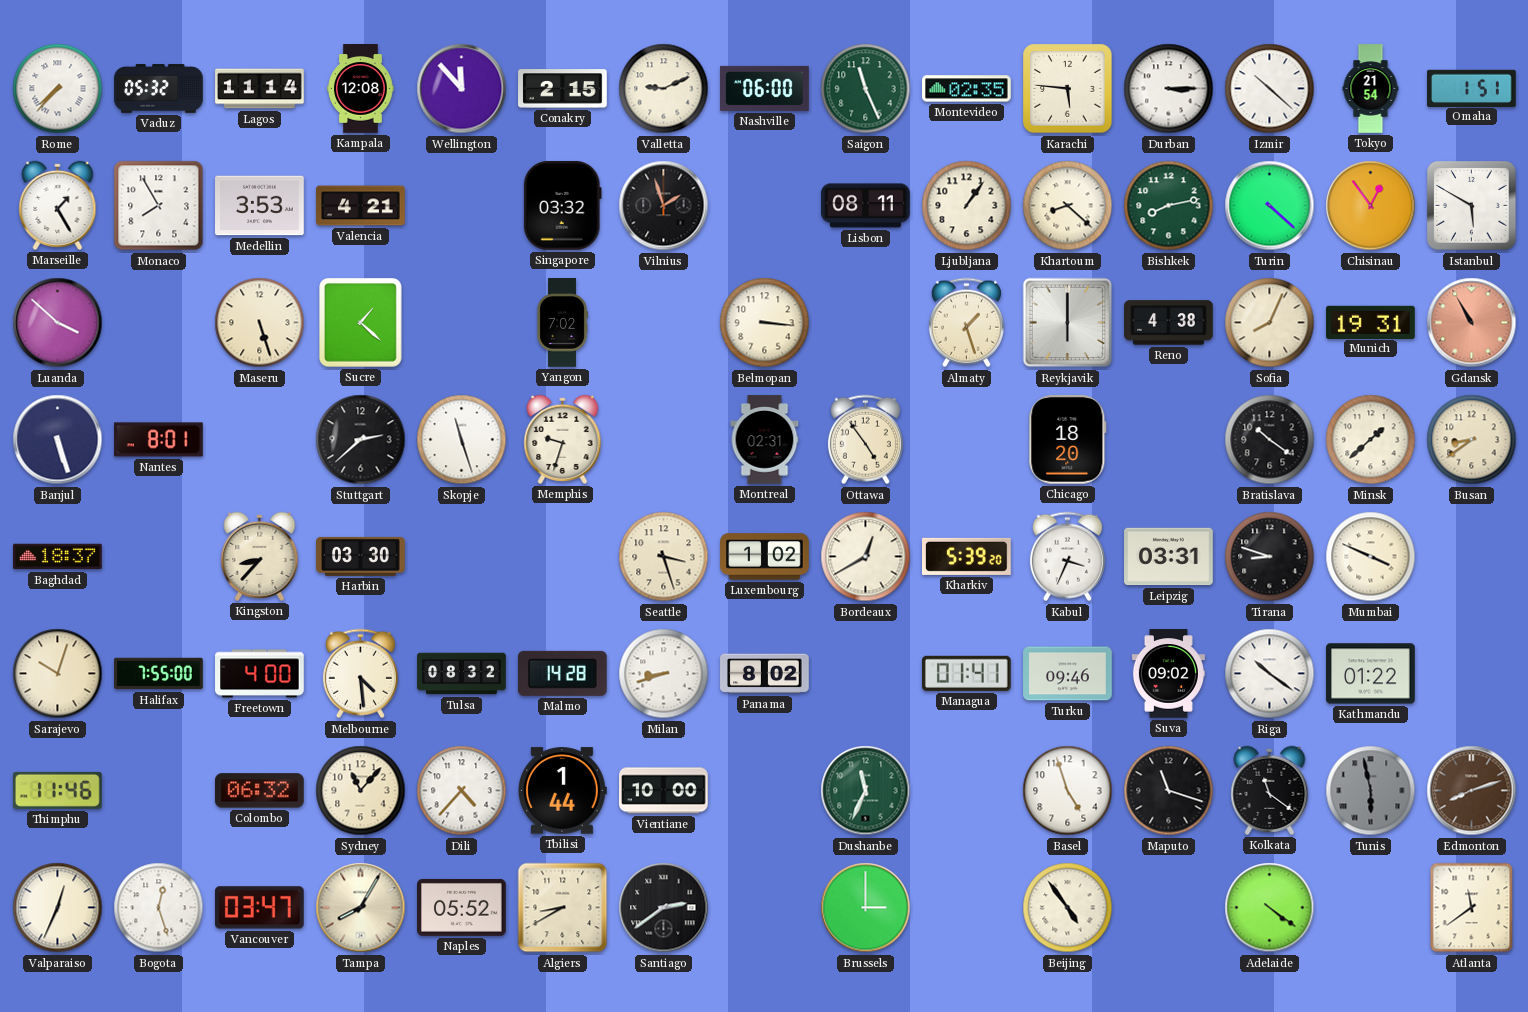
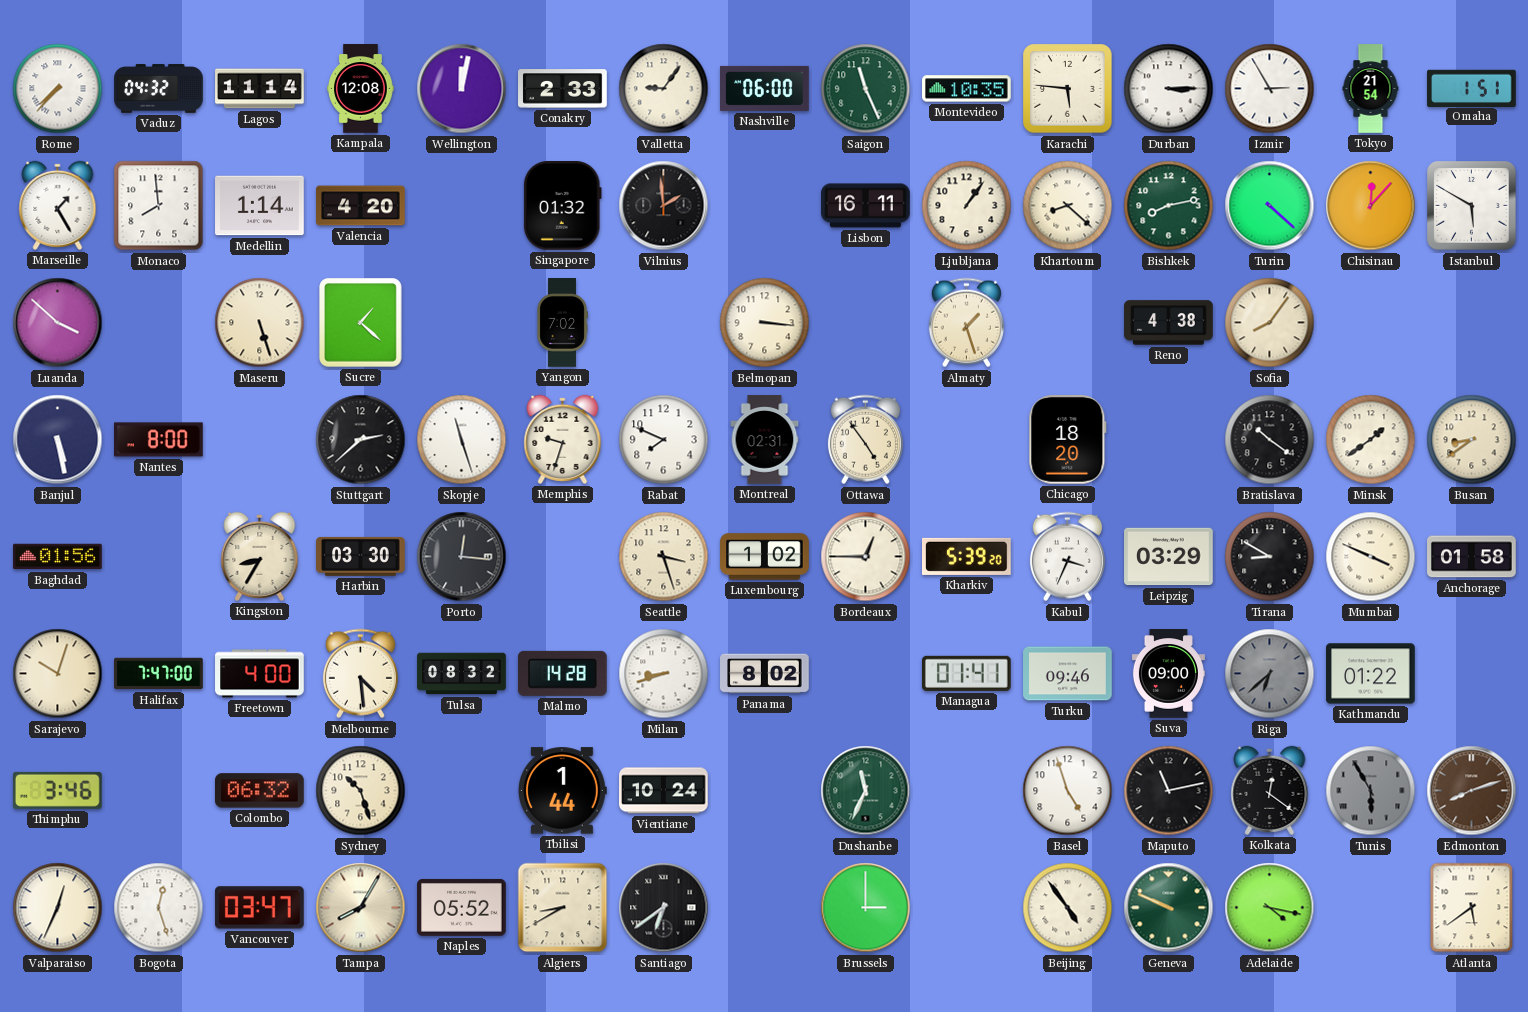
Vaduz: 05:32 -> 04:32 (159, 89)
Wellington: 11:53 -> 12:02 (462, 89)
Conakry: 2:15 -> 2:33 (563, 89)
Valletta: 9:11 -> 9:06 (664, 89)
Montevideo: 02:35 -> 10:35 (967, 89)
Izmir: 10:22 -> 2:55 (1270, 89)
Monaco: 7:55 -> 7:59 (159, 206)
Medellin: 3:53 -> 1:14 (260, 206)
Valencia: 4:21 -> 4:20 (361, 206)
Singapore: 03:32 -> 01:32 (562, 206)
Vilnius: 1:57 -> 1:59 (664, 206)
Lisbon: 08:11 -> 16:11 (866, 206)
Chisinau: 12:54 -> 12:07 (1371, 206)
Reykjavik: 6:00 -> none (1068, 323)
Sofia: 8:04 -> 8:06 (1270, 323)
Munich: 19:31 -> none (1371, 322)
Gdansk: 10:55 -> none (1472, 323)
Banjul: 5:27 -> 5:28 (58, 440)
Nantes: 8:01 -> 8:00 (159, 440)
Rabat: none -> 7:49 (664, 440)
Minsk: 1:38 -> 1:39 (1371, 440)
Baghdad: 18:37 -> 01:56 (58, 557)
Kingston: 8:37 -> 8:35 (260, 556)
Porto: none -> 12:16 (462, 557)
Bordeaux: 12:40 -> 12:45 (866, 557)
Leipzig: 03:31 -> 03:29 (1169, 557)
Tirana: 8:48 -> 8:50 (1270, 557)
Anchorage: none -> 01:58 (1472, 557)
Halifax: 7:55 -> 7:47 (159, 674)
Suva: 09:02 -> 09:00 (1168, 674)
Riga: 10:21 -> 6:38 (1270, 674)
Riga dial: white -> grey (1270, 674)
Thimphu: 11:46 -> 3:46 (58, 790)
Sydney: 11:07 -> 10:27 (361, 791)
Dili: 4:37 -> none (462, 791)
Vientiane: 10:00 -> 10:24 (664, 791)
Maputo: 11:18 -> 11:13 (1169, 791)
Kolkata: 11:21 -> 12:21 (1270, 790)
Tunis: 5:58 -> 5:55 (1371, 791)
Santiago: 2:39 -> 6:39 (664, 908)
Geneva: none -> 9:49 (1169, 908)
Adelaide: 4:21 -> 4:17 (1270, 908)
Atlanta: 11:39 -> 5:39 (1472, 908)
